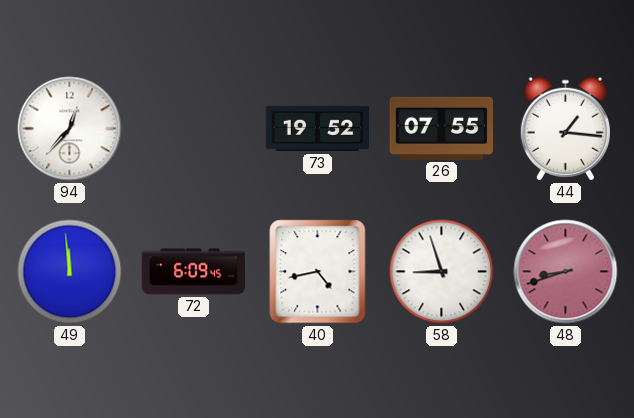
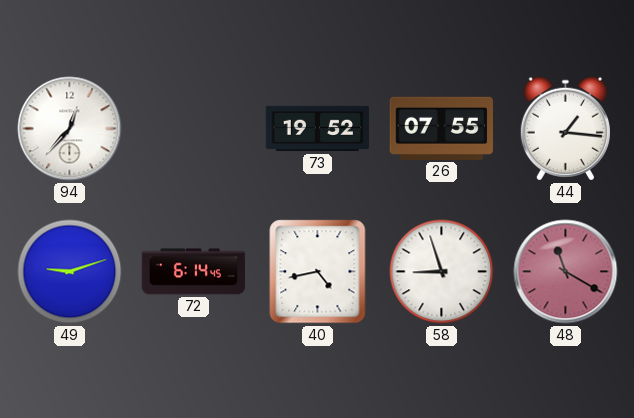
49: 11:59 -> 9:12 (70, 272)
72: 6:09 -> 6:14 (194, 272)
48: 8:42 -> 11:20 (566, 272)
